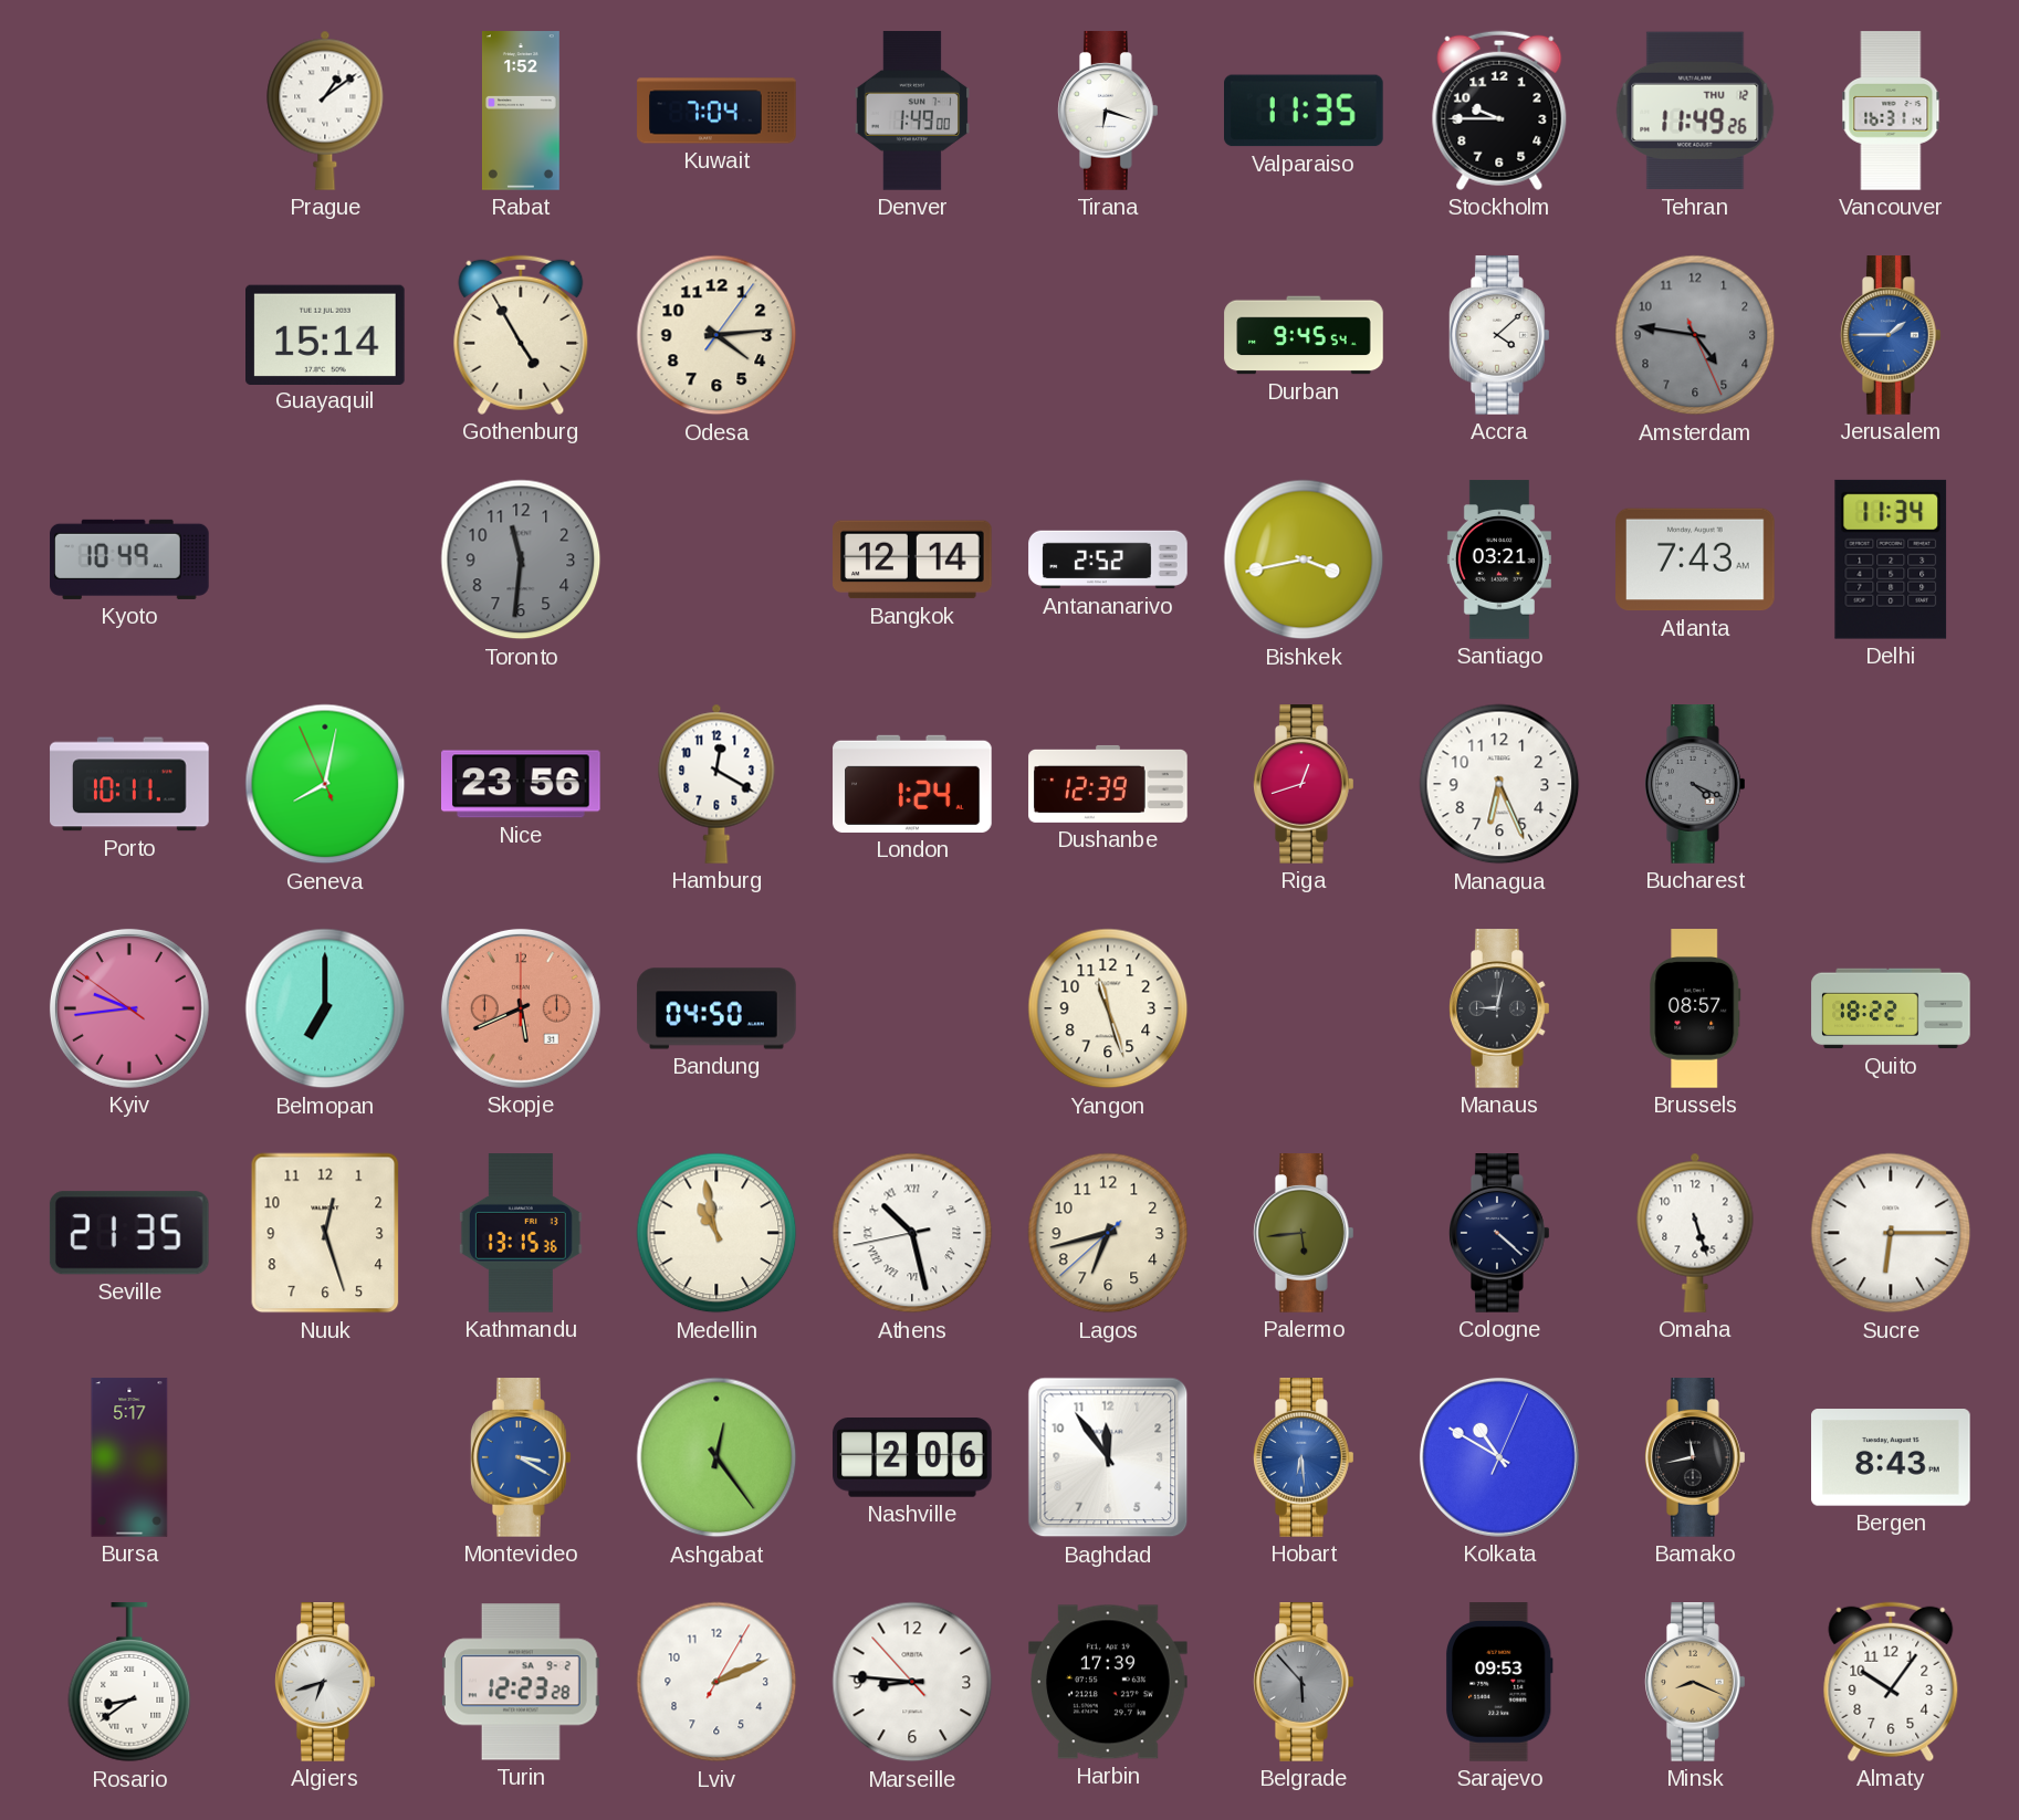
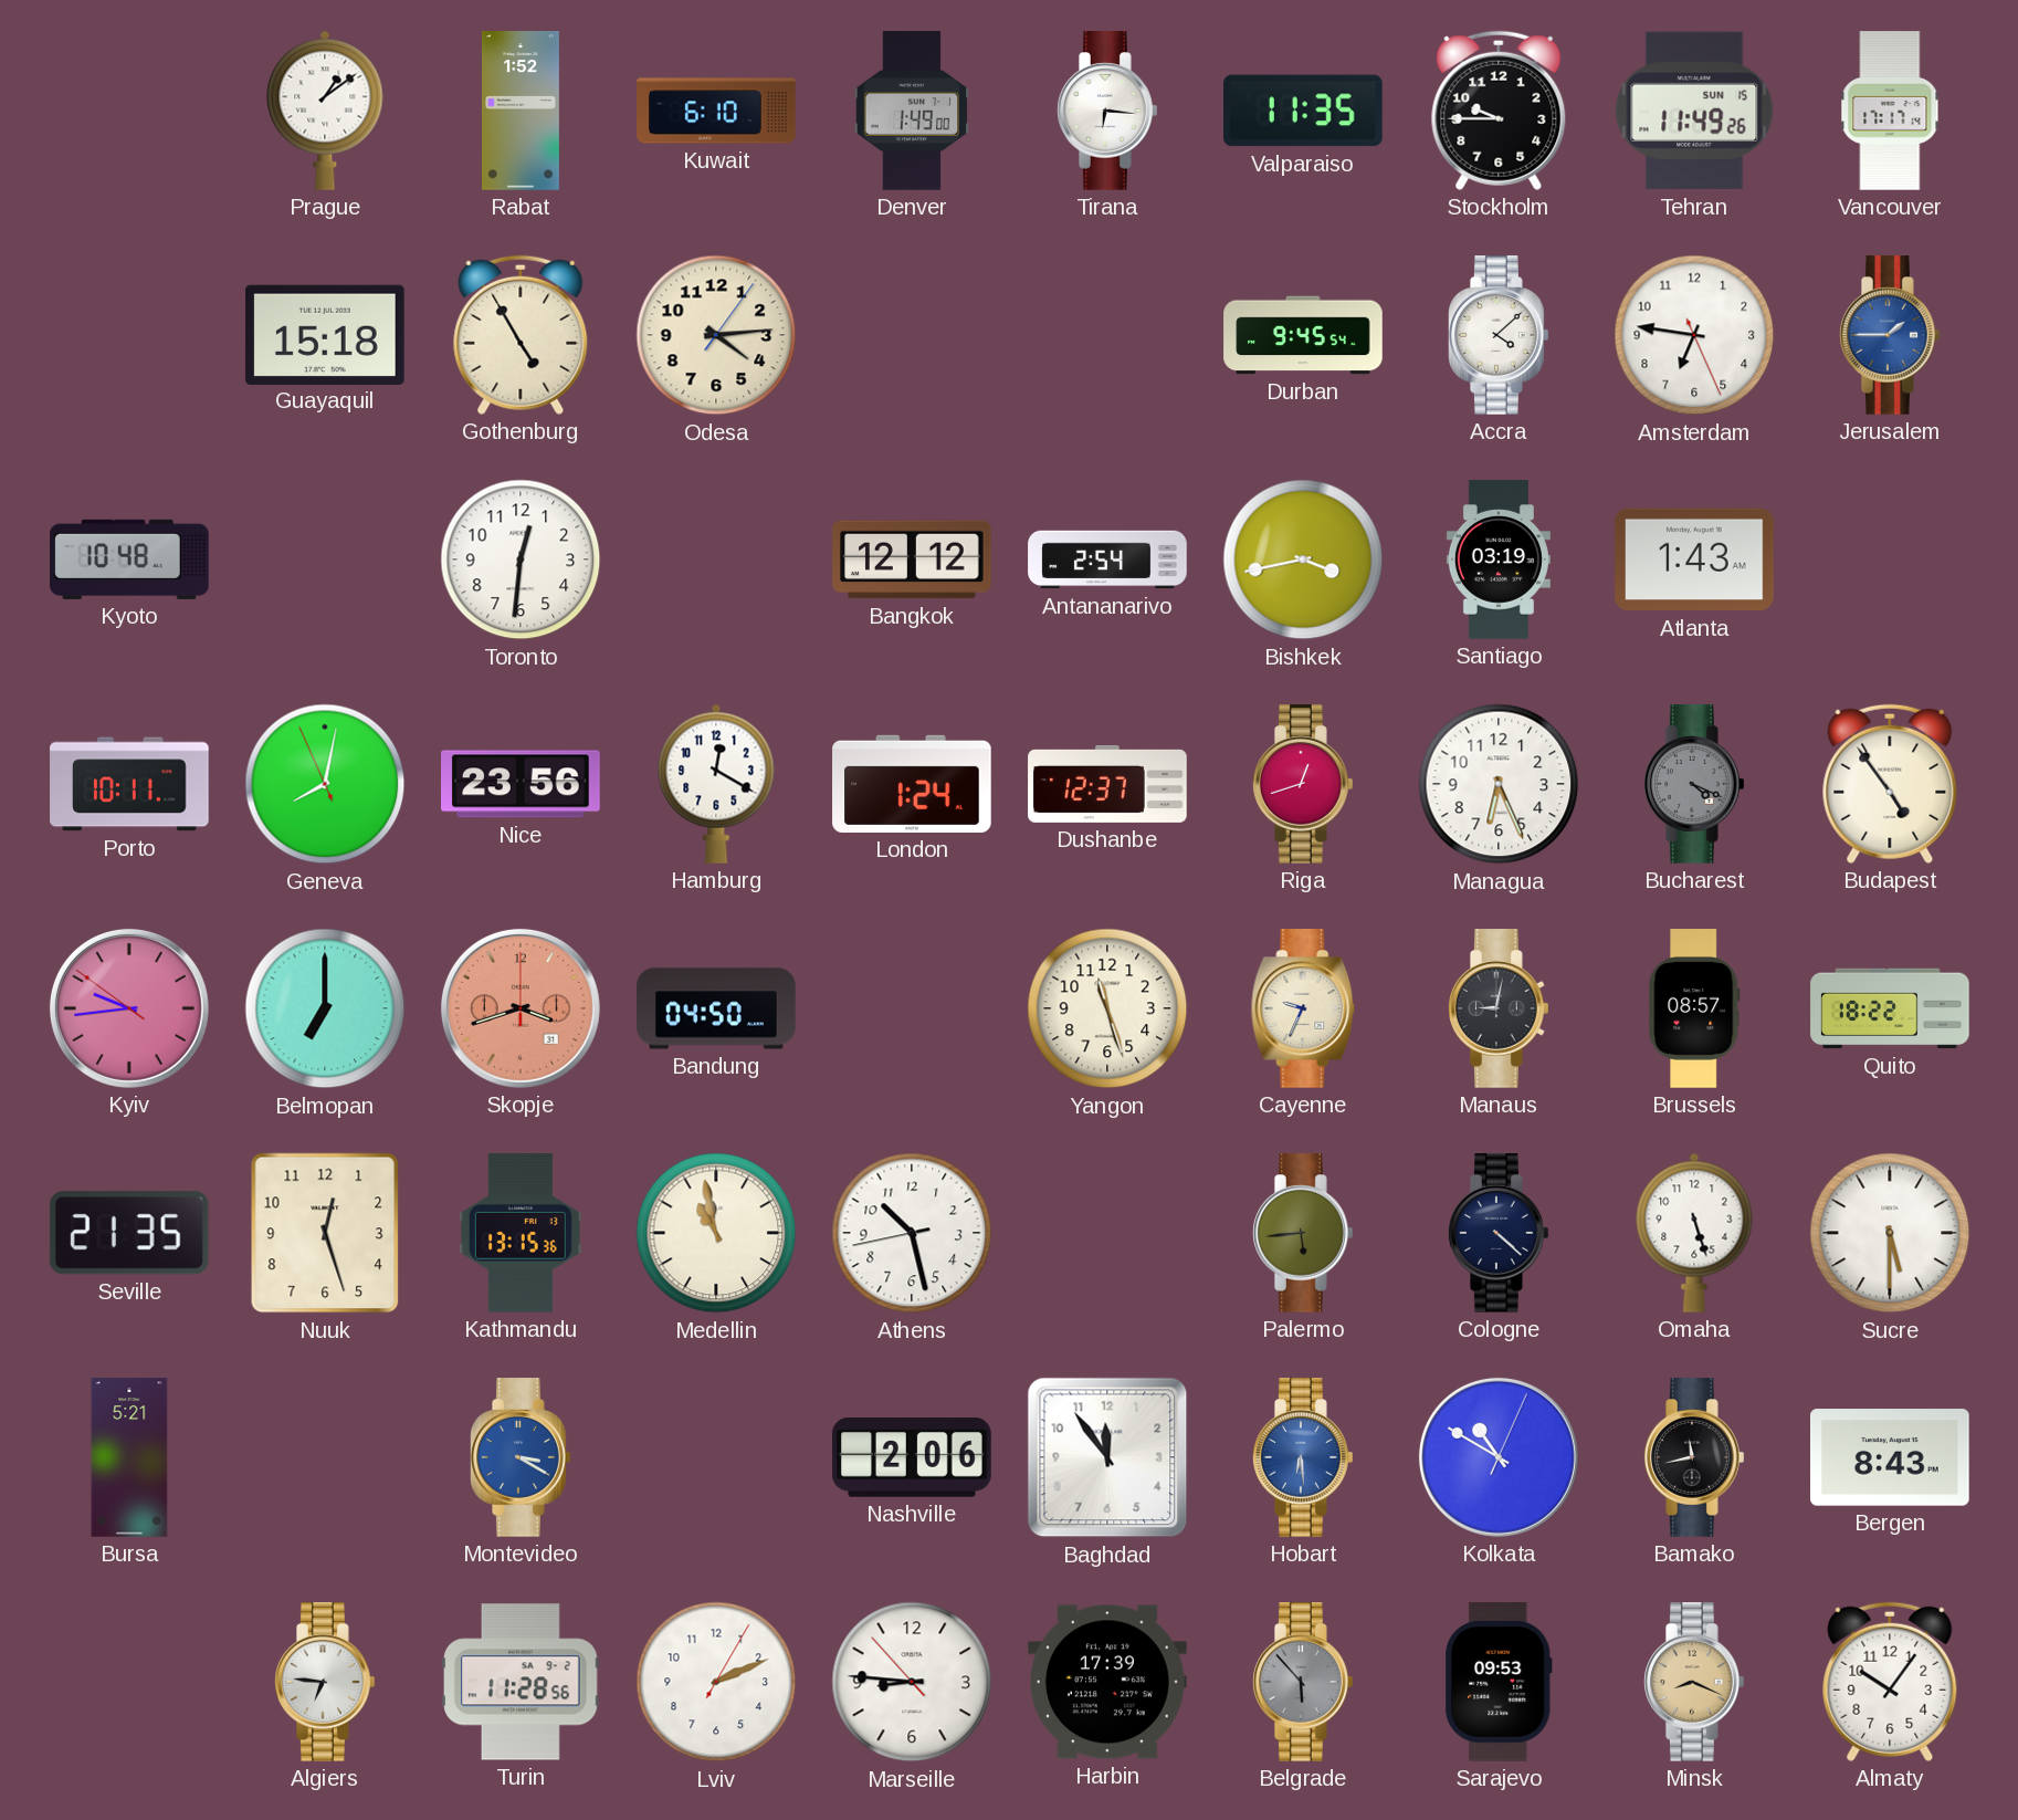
Kuwait: 7:04 -> 6:10 (716, 111)
Tirana: 6:18 -> 6:16 (1108, 111)
Tehran date: THU 12 -> SUN 15 (1694, 111)
Vancouver: 16:31 -> 17:17 (1890, 111)
Guayaquil: 15:14 -> 15:18 (326, 334)
Amsterdam: 4:46 -> 6:46 (1694, 335)
Amsterdam dial: grey -> white (1694, 335)
Kyoto: 10:49 -> 10:48 (129, 559)
Toronto: 11:31 -> 12:31 (521, 559)
Toronto dial: grey -> white (521, 559)
Bangkok: 12:14 -> 12:12 (912, 559)
Antananarivo: 2:52 -> 2:54 (1107, 559)
Santiago: 03:21 -> 03:19 (1499, 559)
Atlanta: 7:43 -> 1:43 (1694, 559)
Delhi: 11:34 -> none (1891, 559)
Dushanbe: 12:39 -> 12:37 (1107, 784)
Budapest: none -> 4:54 (1890, 784)
Skopje: 5:41 -> 3:42 (521, 1008)
Cayenne: none -> 9:34 (1303, 1008)
Athens numerals: Roman -> Arabic (912, 1233)
Lagos: 6:42 -> none (1108, 1233)
Sucre: 6:15 -> 5:30 (1890, 1233)
Bursa: 5:17 -> 5:21 (129, 1457)
Ashgabat: 12:24 -> none (716, 1457)
Rosario: 8:39 -> none (129, 1683)
Algiers: 6:42 -> 6:46 (326, 1682)
Turin: 12:23 -> 11:28 (522, 1682)
